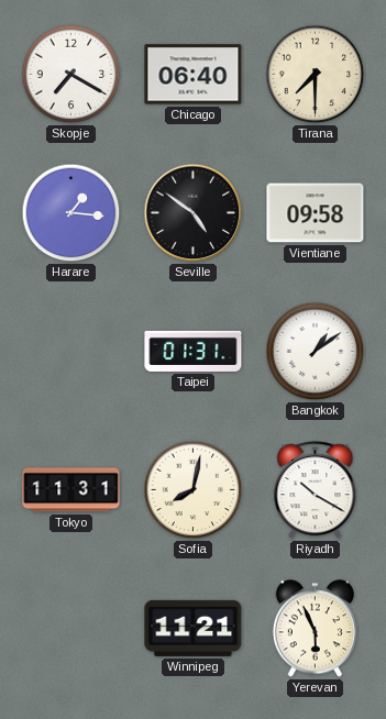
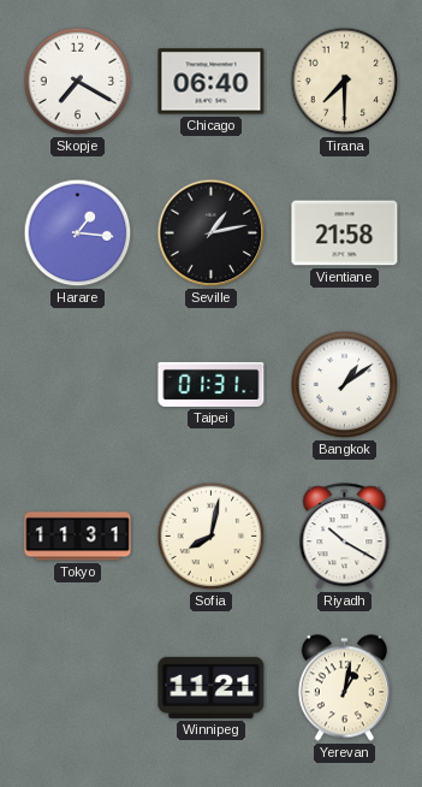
Seville: 4:51 -> 1:13 (212, 233)
Vientiane: 09:58 -> 21:58 (345, 233)
Yerevan: 5:56 -> 1:02 (344, 688)
